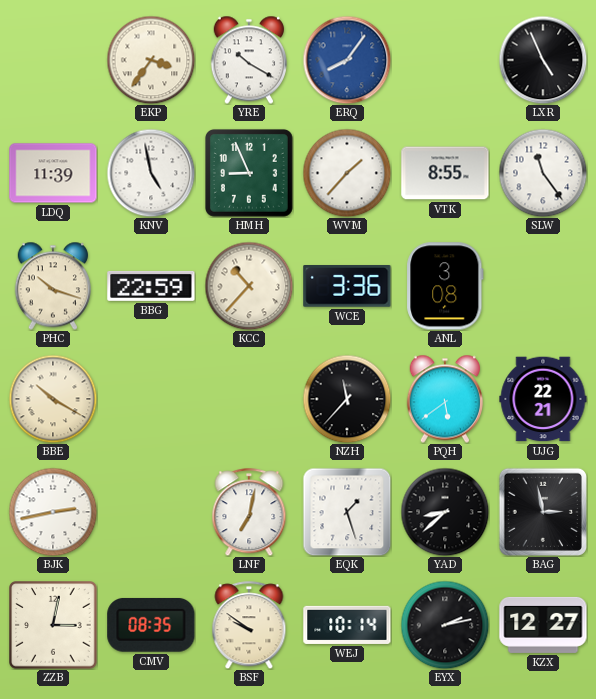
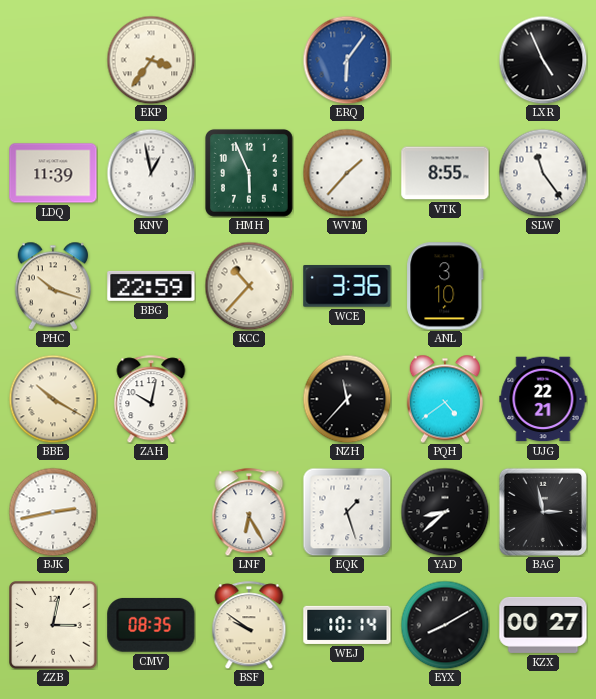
YRE: 10:20 -> none (248, 60)
ERQ: 8:06 -> 6:06 (347, 60)
KNV: 4:58 -> 12:58 (151, 173)
HMH: 8:56 -> 5:56 (249, 173)
ANL: 3:08 -> 3:10 (445, 286)
ZAH: none -> 10:02 (151, 399)
PQH: 5:39 -> 4:39 (444, 399)
LNF: 7:02 -> 6:25 (249, 512)
EYX: 2:13 -> 8:10 (445, 625)
KZX: 12:27 -> 00:27 (543, 625)
